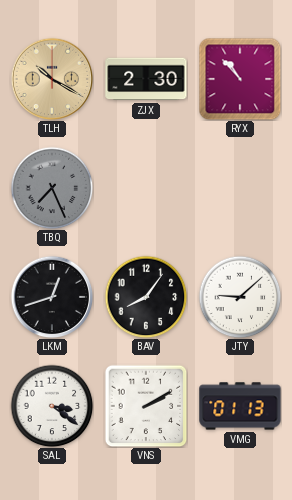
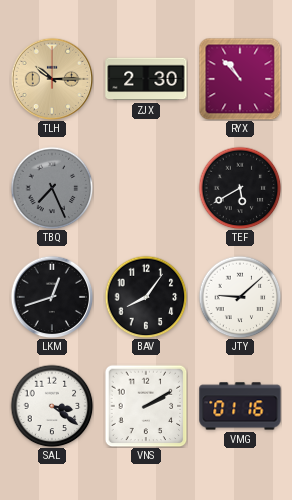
TLH: 10:20 -> 10:15 (52, 79)
TEF: none -> 5:40 (240, 188)
VMG: 01:13 -> 01:16 (240, 406)
